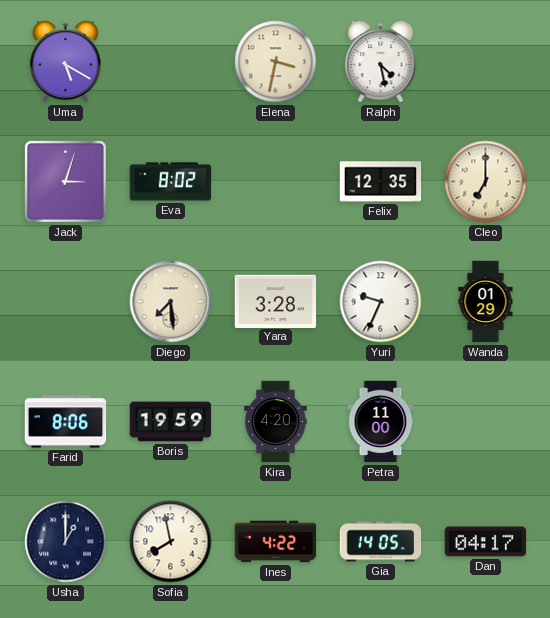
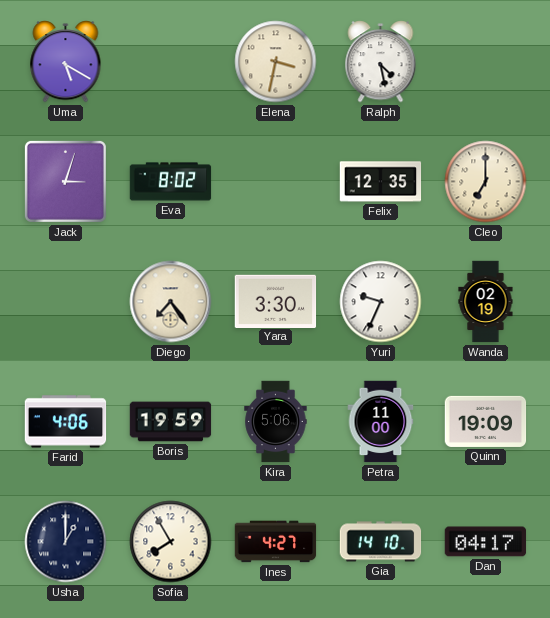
Diego: 7:29 -> 7:24 (171, 302)
Yara: 3:28 -> 3:30 (276, 301)
Wanda: 01:29 -> 02:19 (486, 302)
Farid: 8:06 -> 4:06 (66, 422)
Kira: 4:20 -> 5:06 (276, 422)
Quinn: none -> 19:09 (486, 421)
Sofia: 7:58 -> 7:55 (171, 542)
Ines: 4:22 -> 4:27 (276, 542)
Gia: 14:05 -> 14:10 (381, 542)
